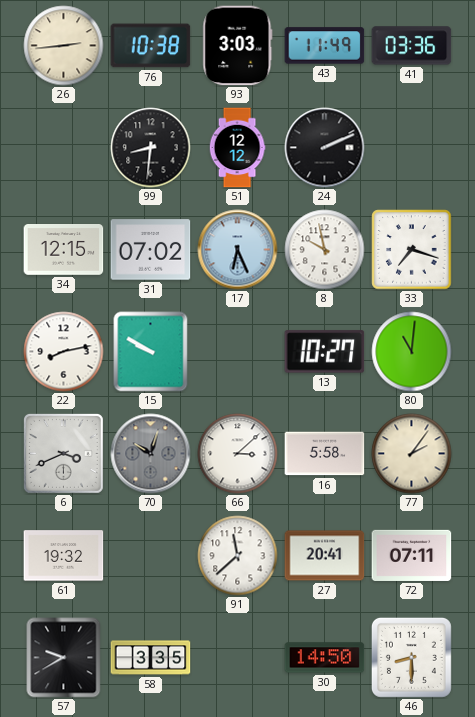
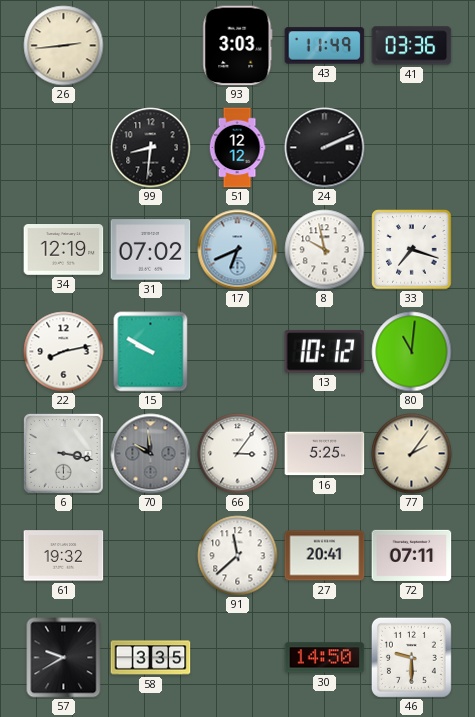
76: 10:38 -> none (151, 46)
34: 12:15 -> 12:19 (64, 250)
17: 6:26 -> 6:41 (238, 250)
13: 10:27 -> 10:12 (325, 352)
6: 3:41 -> 3:17 (63, 453)
70: 10:03 -> 9:59 (151, 454)
66: 3:08 -> 3:06 (238, 454)
16: 5:58 -> 5:25 (325, 454)
46: 8:30 -> 9:30 (411, 657)
